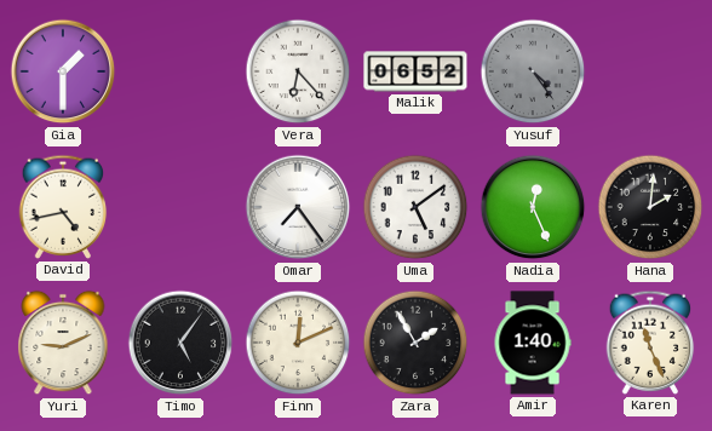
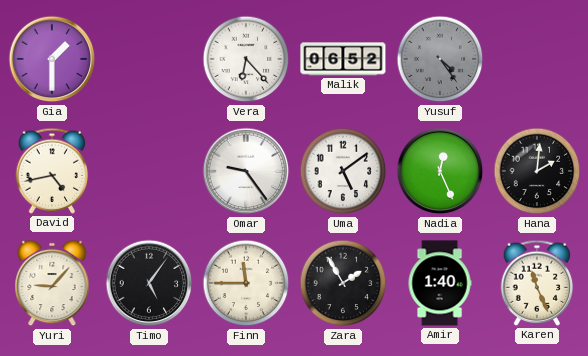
Omar: 7:24 -> 9:24 (246, 171)
Yuri: 9:11 -> 9:07 (52, 283)
Finn: 12:11 -> 11:45 (246, 283)
